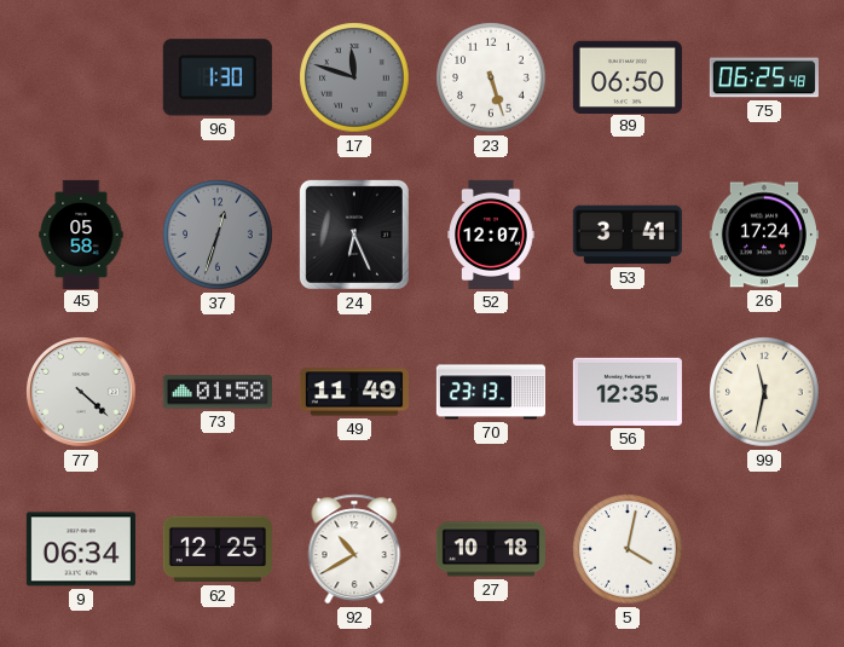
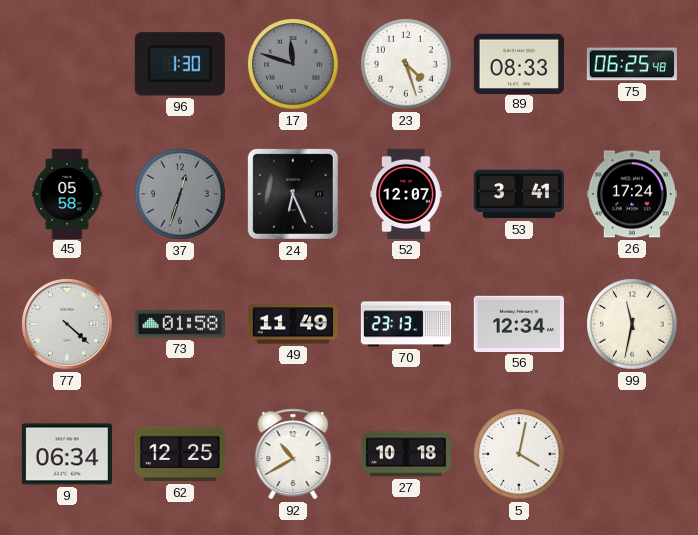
23: 5:27 -> 4:27 (406, 64)
89: 06:50 -> 08:33 (519, 63)
56: 12:35 -> 12:34 (519, 324)
